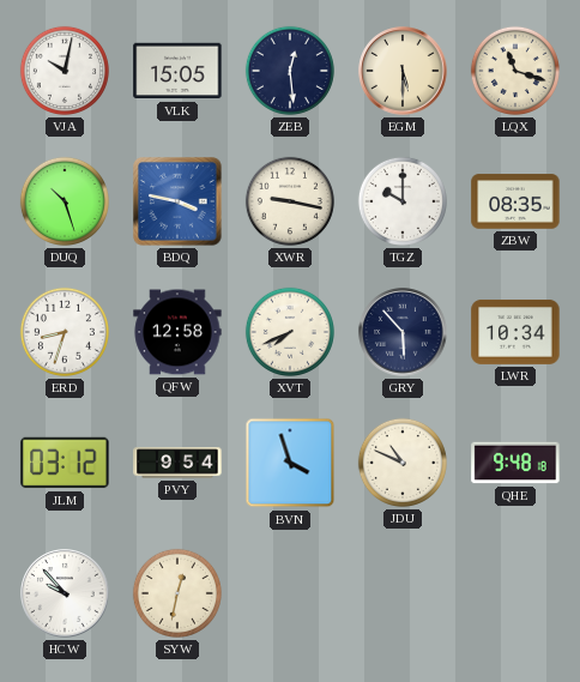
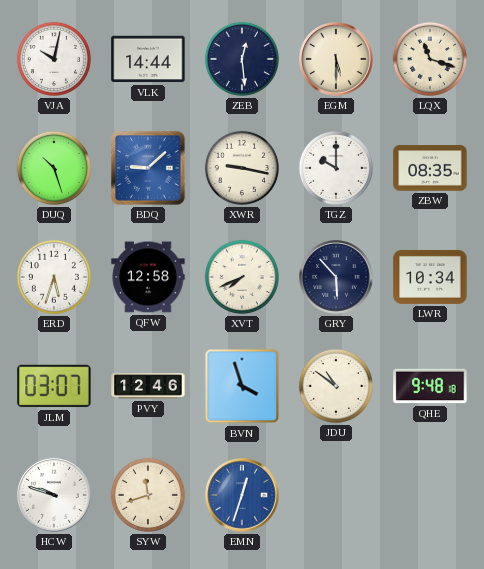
VLK: 15:05 -> 14:44 (148, 59)
BDQ: 3:47 -> 9:08 (148, 168)
ERD: 8:33 -> 5:33 (54, 277)
JLM: 03:12 -> 03:07 (54, 386)
PVY: 9:54 -> 12:46 (148, 386)
JDU: 10:49 -> 10:51 (336, 386)
HCW: 9:53 -> 9:48 (54, 495)
SYW: 12:32 -> 11:42 (148, 495)
EMN: none -> 12:33 (242, 495)
